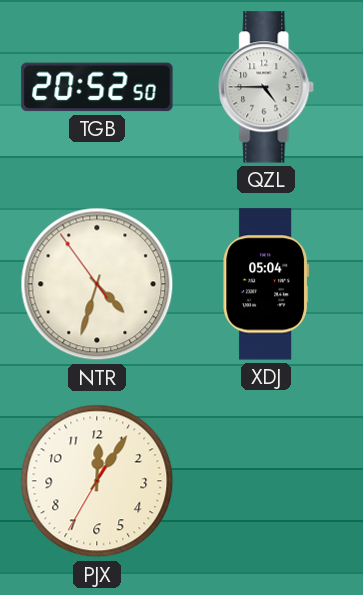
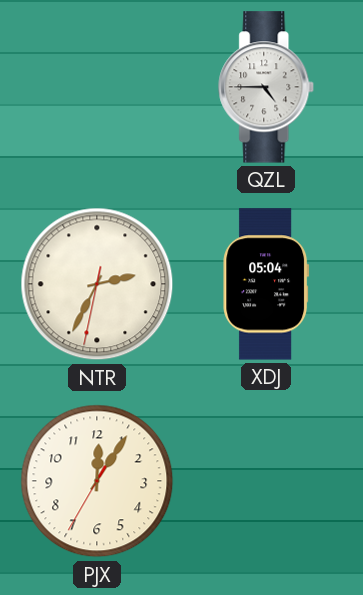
TGB: 20:52 -> none (97, 87)
NTR: 4:32 -> 2:34 (97, 284)
